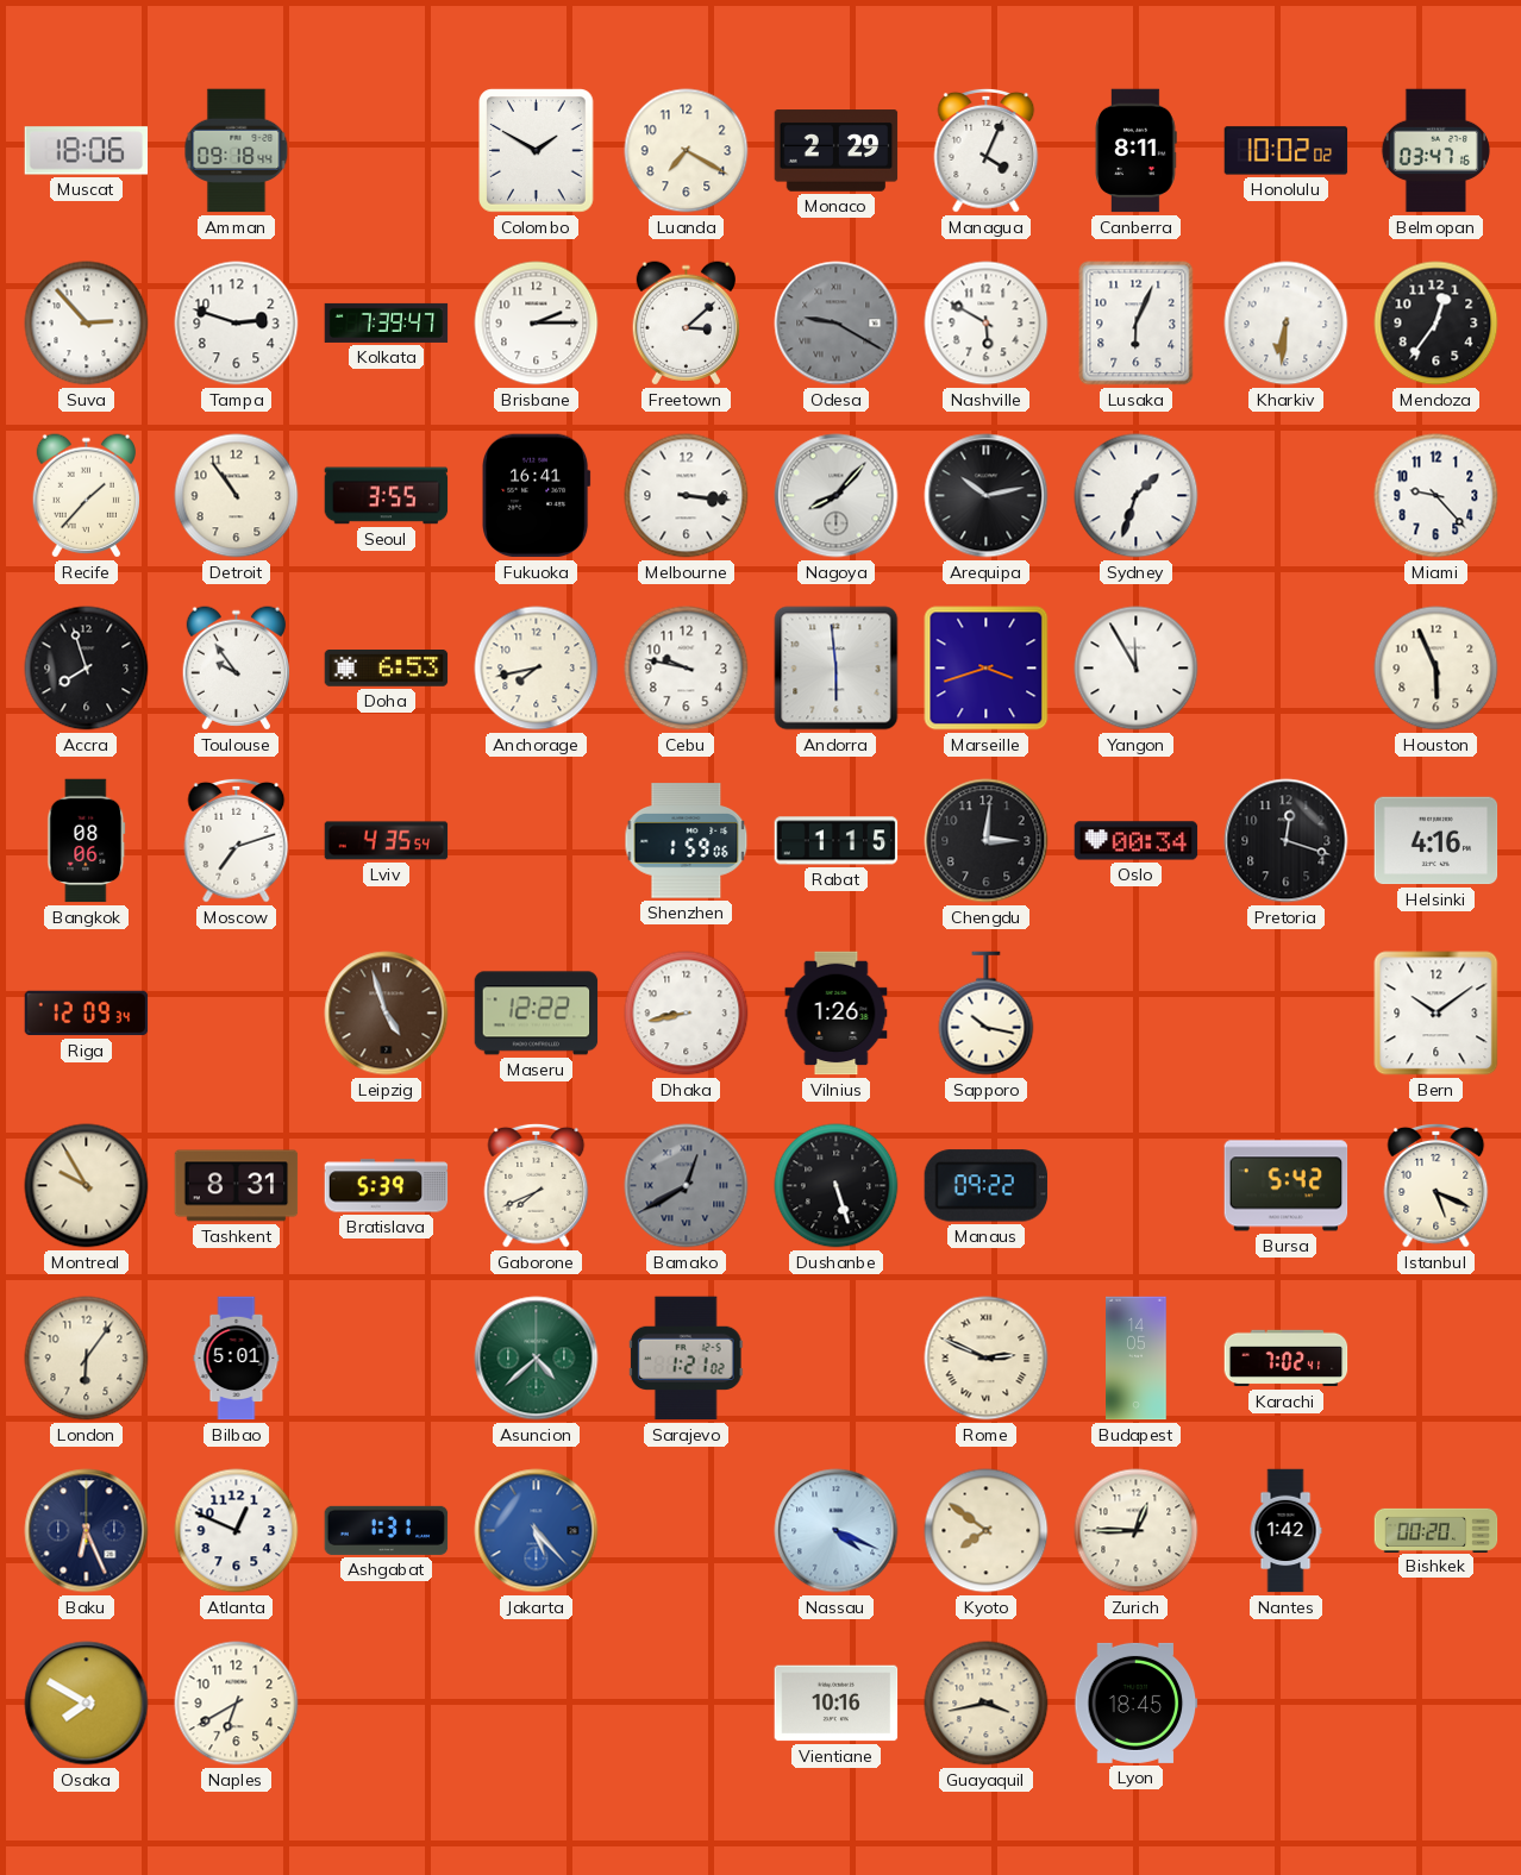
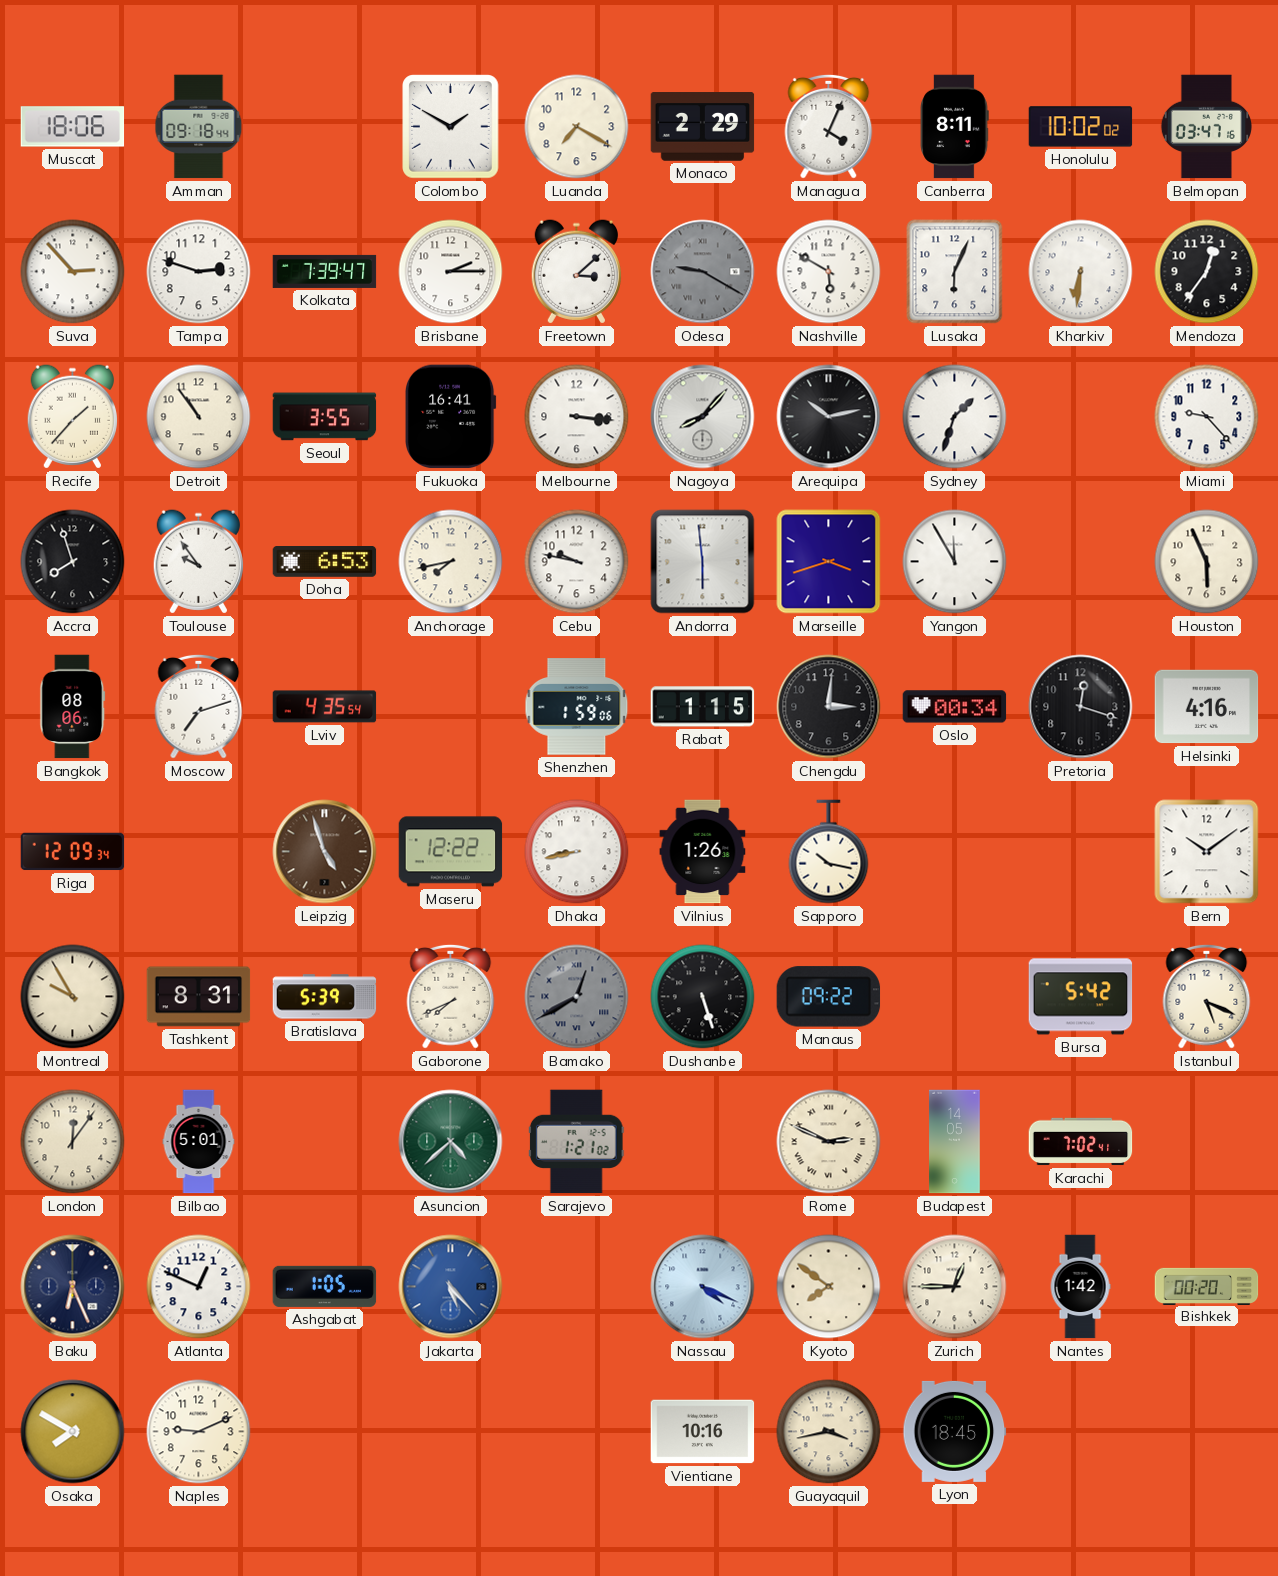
London: 6:06 -> 12:06 (73, 1142)
Ashgabat: 1:31 -> 1:05 (325, 1286)
Naples: 6:40 -> 9:11 (199, 1432)
